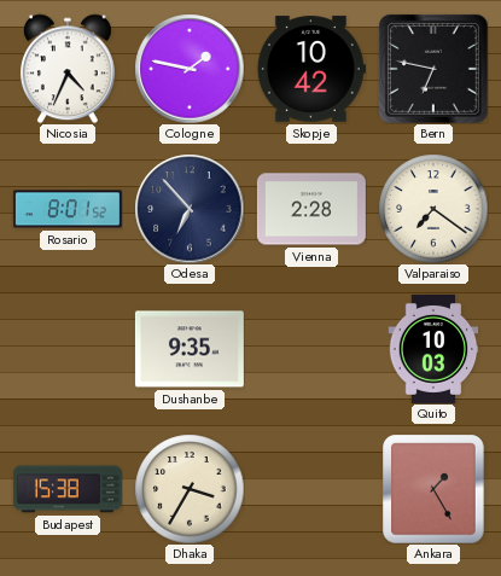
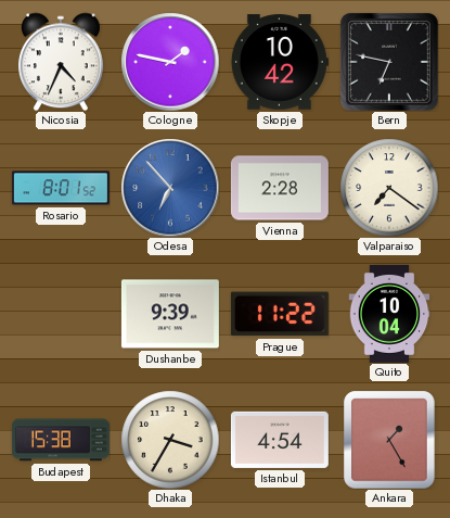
Odesa dial: navy -> blue (170, 188)
Dushanbe: 9:35 -> 9:39 (170, 314)
Prague: none -> 11:22 (280, 314)
Quito: 10:03 -> 10:04 (389, 314)
Istanbul: none -> 4:54 (280, 440)
